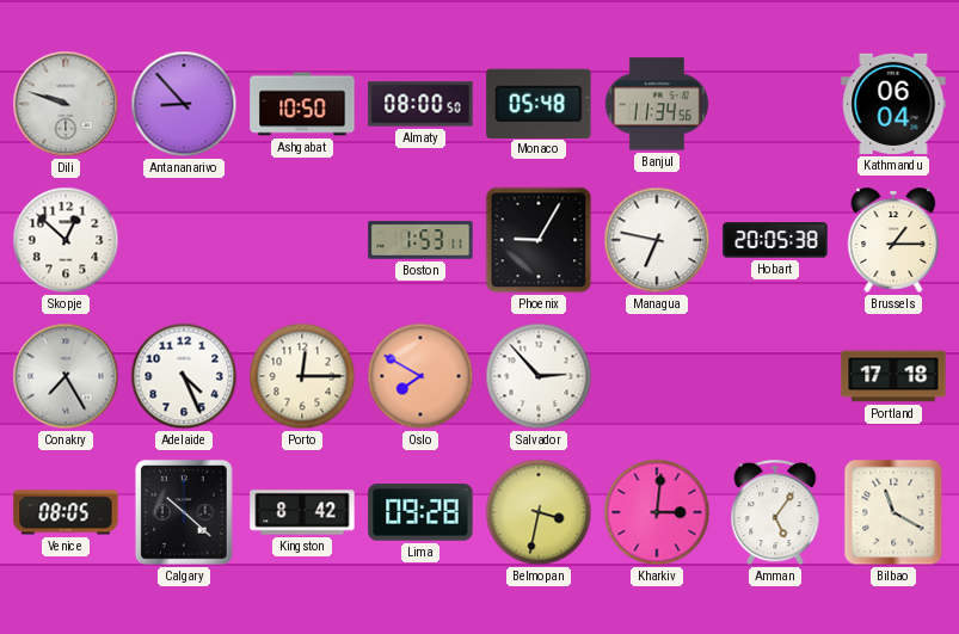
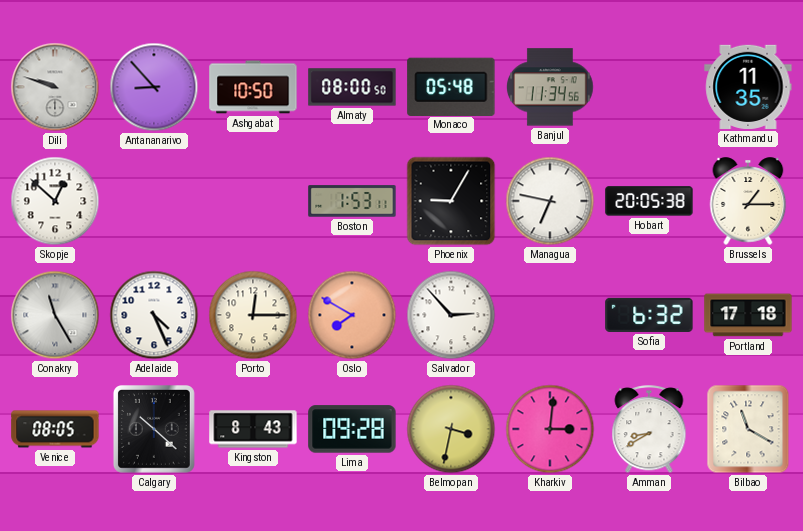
Kathmandu: 06:04 -> 11:35 (748, 87)
Conakry: 7:25 -> 11:25 (55, 315)
Sofia: none -> 6:32 (649, 315)
Kingston: 8:42 -> 8:43 (253, 429)
Amman: 5:06 -> 8:40 (649, 430)
